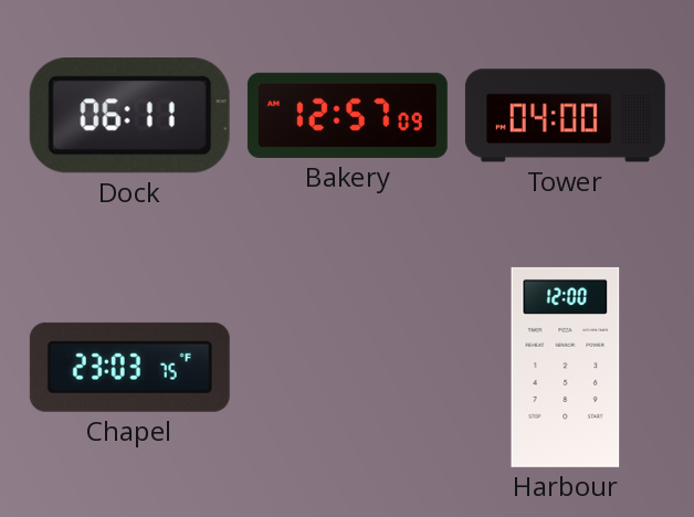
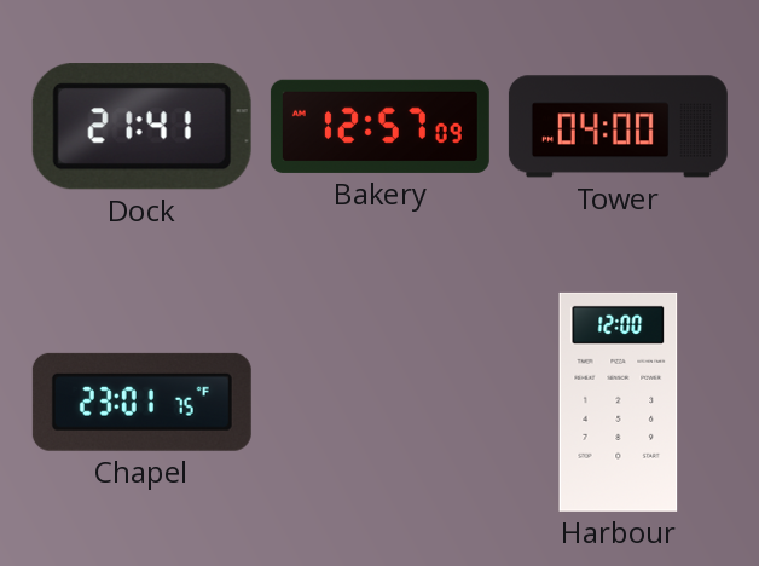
Dock: 06:11 -> 21:41 (141, 127)
Chapel: 23:03 -> 23:01 (141, 402)
